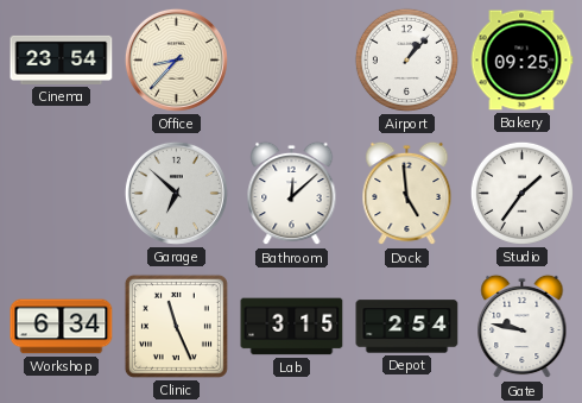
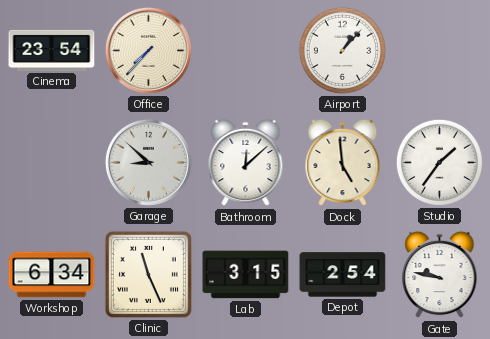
Office: 8:37 -> 7:37 (148, 50)
Bakery: 09:25 -> none (521, 61)
Garage: 6:52 -> 8:52 (148, 162)
